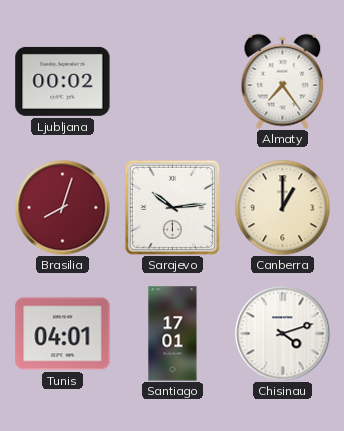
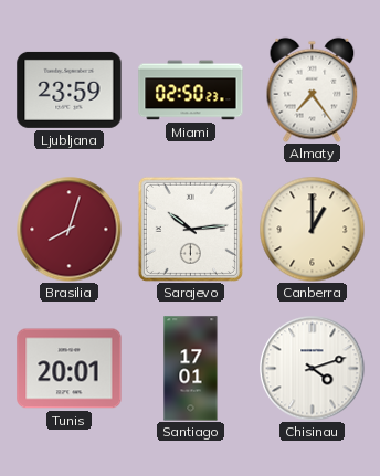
Ljubljana: 00:02 -> 23:59 (70, 89)
Miami: none -> 02:50 (191, 91)
Tunis: 04:01 -> 20:01 (70, 369)
